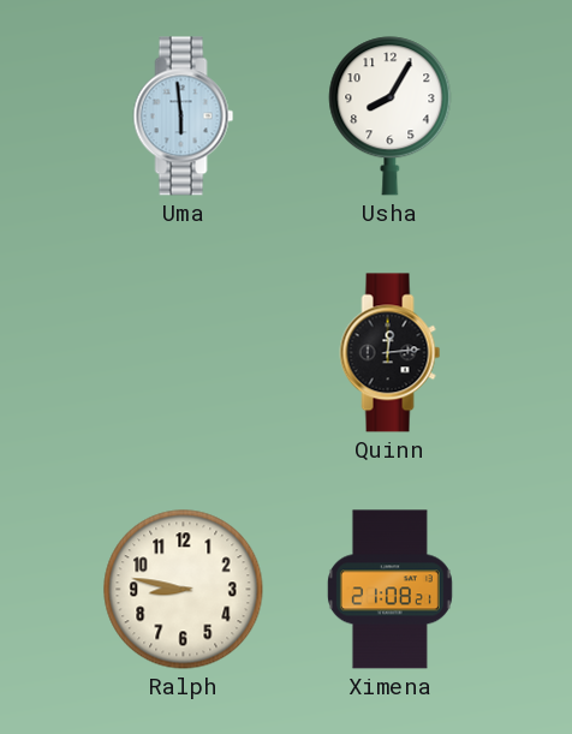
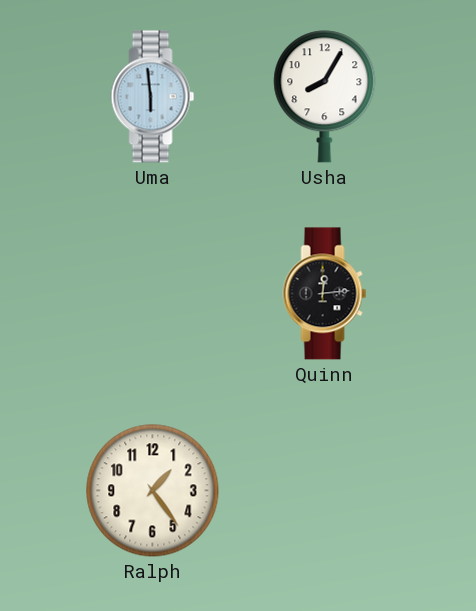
Ralph: 8:47 -> 1:24 (153, 491)
Ximena: 21:08 -> none (389, 590)
